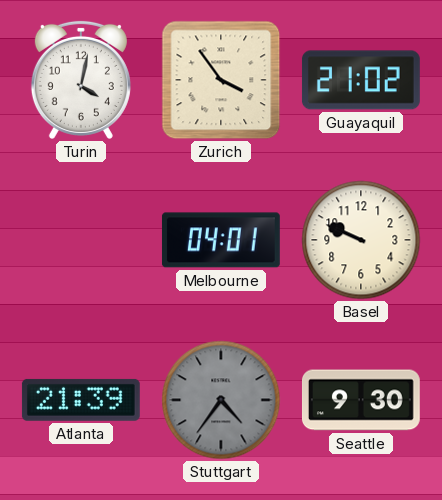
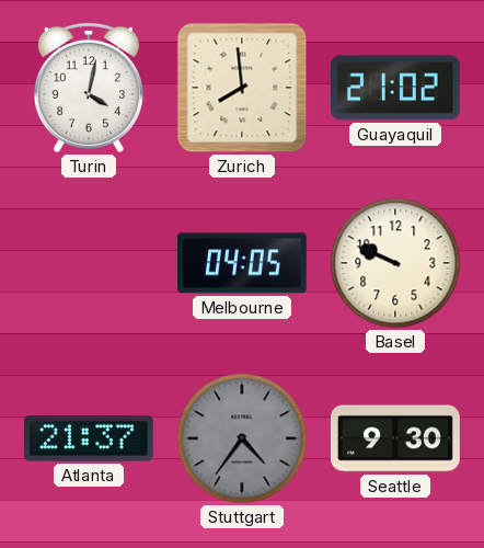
Zurich: 3:54 -> 7:59 (242, 88)
Melbourne: 04:01 -> 04:05 (242, 263)
Atlanta: 21:39 -> 21:37 (89, 438)
